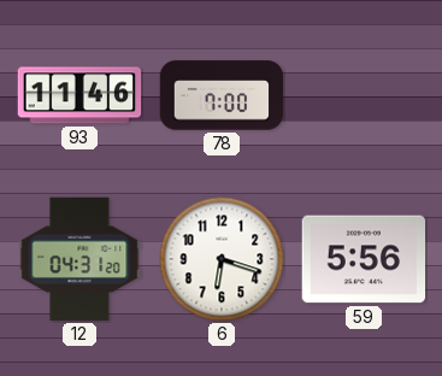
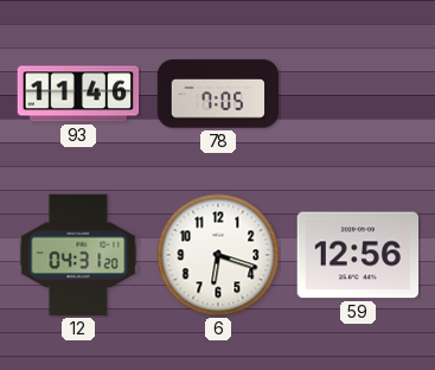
78: 7:00 -> 7:05 (218, 94)
59: 5:56 -> 12:56 (358, 255)
